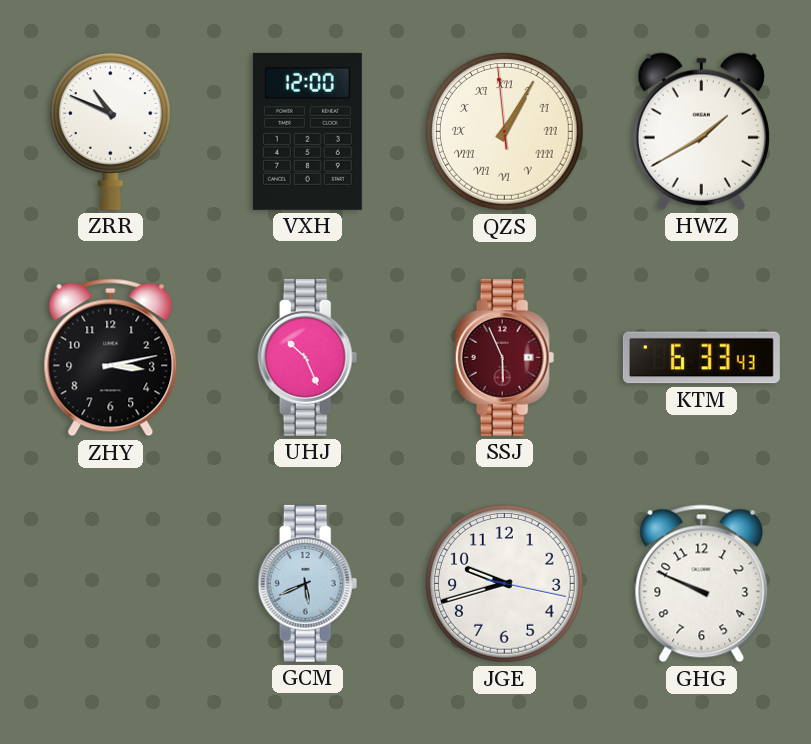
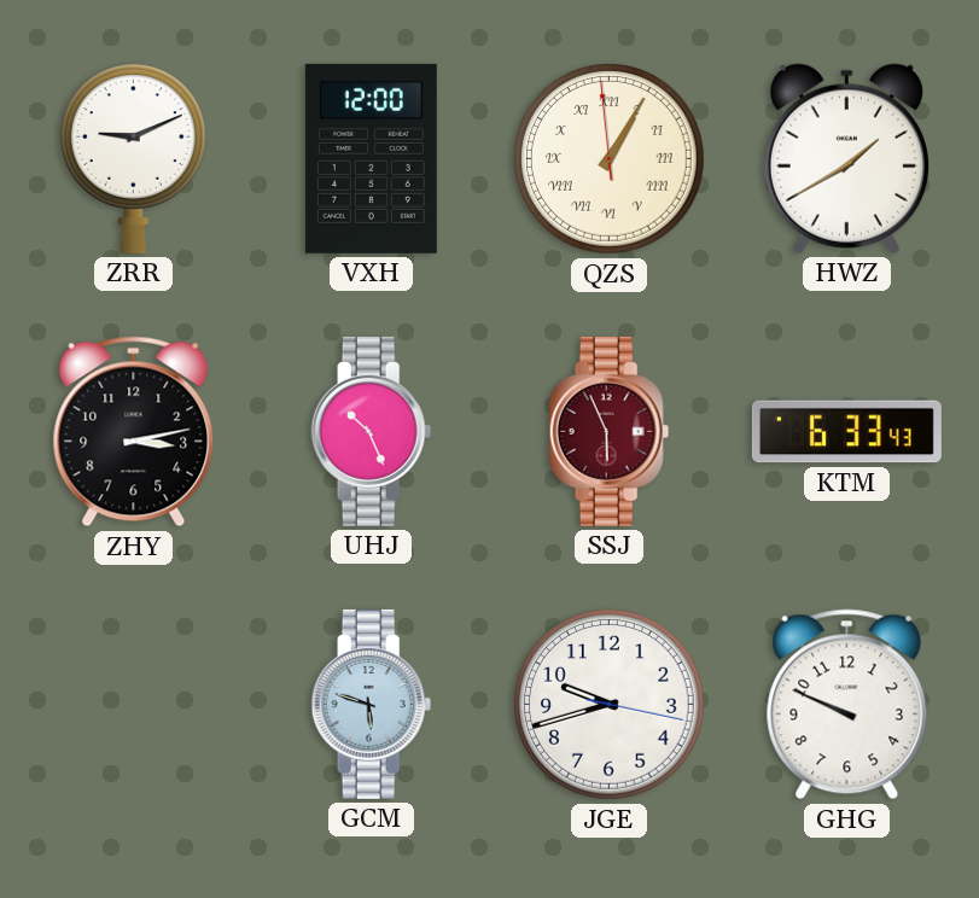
ZRR: 10:49 -> 9:11 (133, 158)
GCM: 5:41 -> 5:48 (372, 704)
